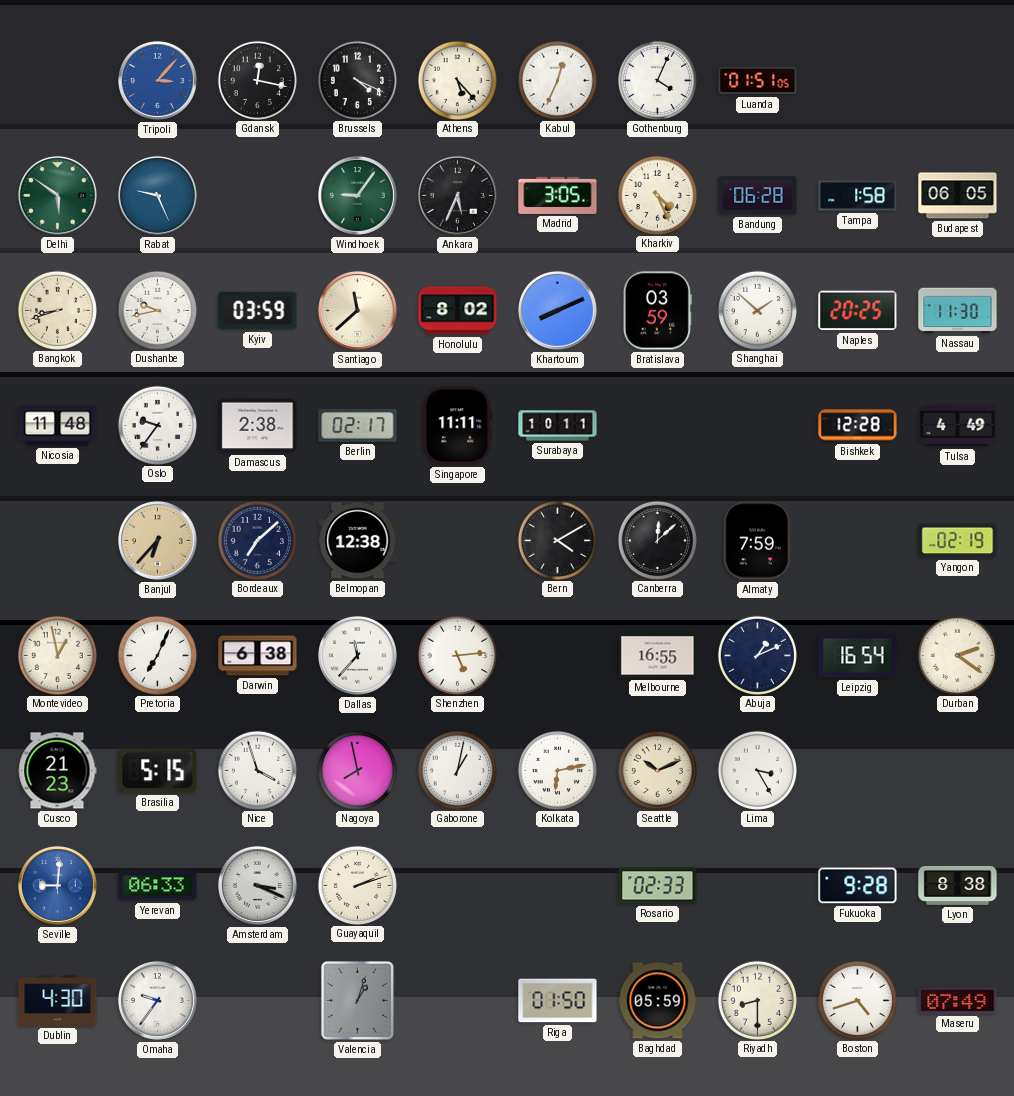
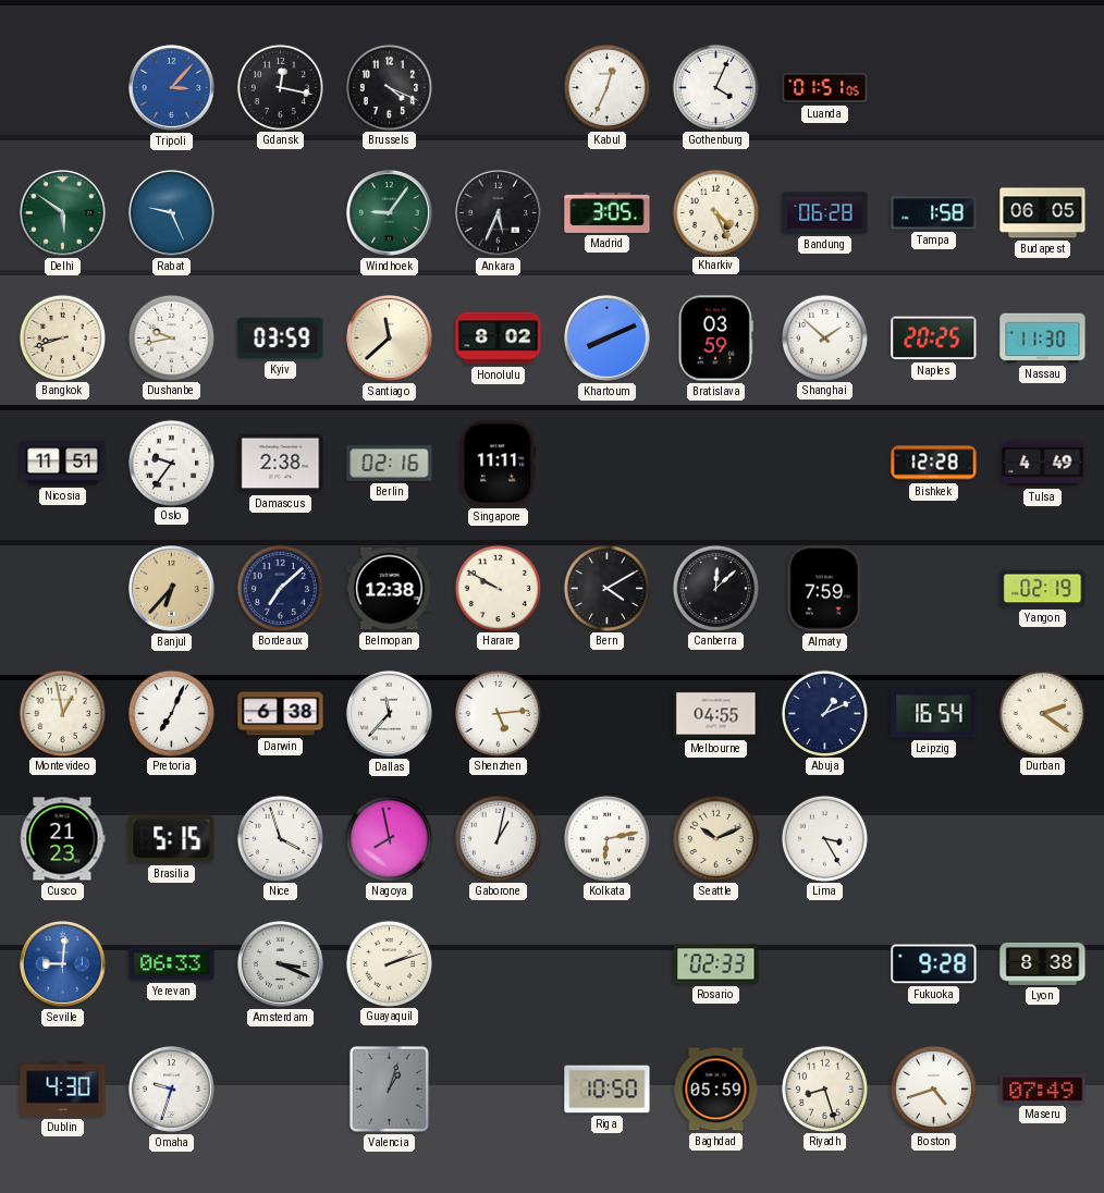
Athens: 5:23 -> none (457, 80)
Nicosia: 11:48 -> 11:51 (63, 464)
Berlin: 02:17 -> 02:16 (390, 464)
Surabaya: 10:11 -> none (558, 426)
Harare: none -> 9:50 (498, 588)
Melbourne: 16:55 -> 04:55 (716, 714)
Omaha: 9:36 -> 9:33 (171, 1089)
Riga: 01:50 -> 10:50 (608, 1090)
Riyadh: 8:30 -> 8:27 (824, 1089)
